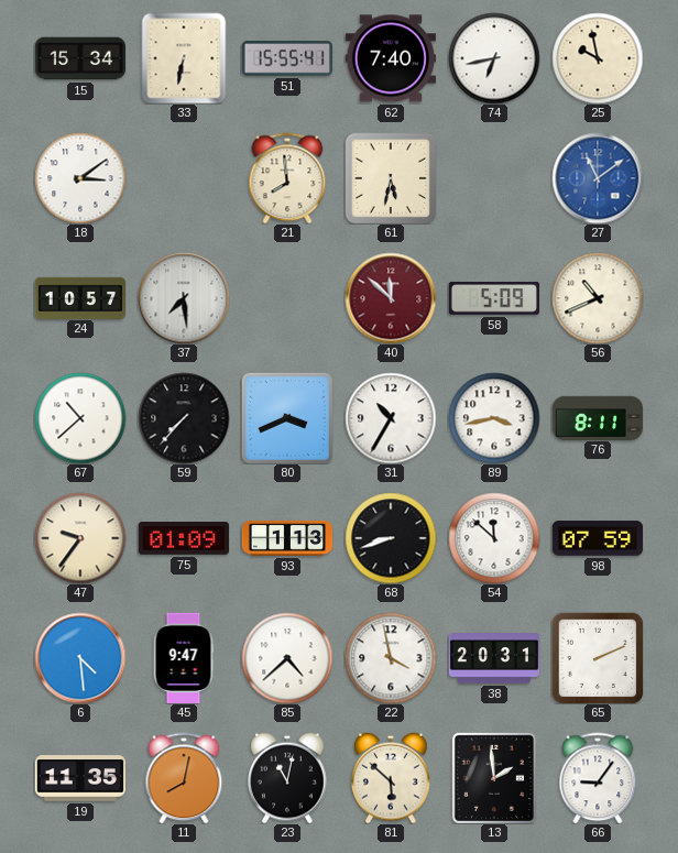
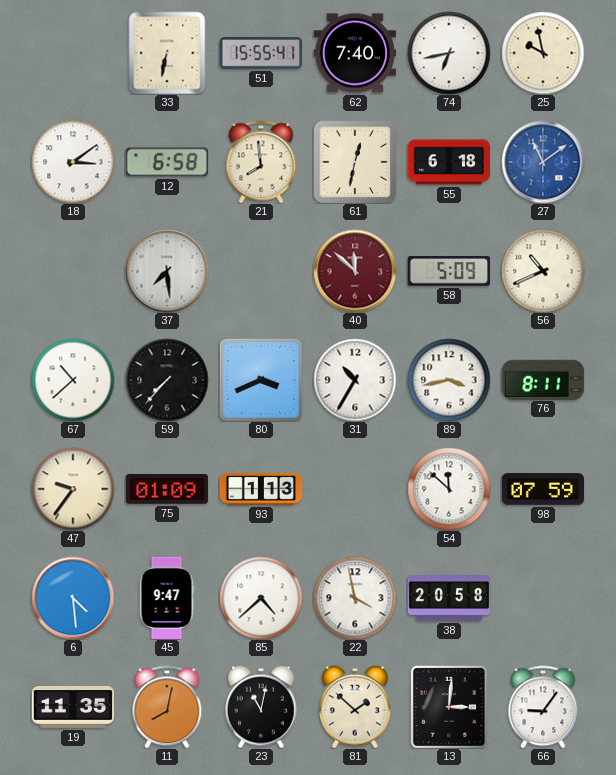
15: 15:34 -> none (79, 58)
12: none -> 6:58 (167, 162)
61: 5:32 -> 12:32 (355, 162)
55: none -> 6:18 (448, 162)
24: 10:57 -> none (79, 297)
68: 8:42 -> none (391, 538)
38: 20:31 -> 20:58 (448, 599)
65: 2:11 -> none (598, 658)
81: 5:52 -> 1:52 (355, 707)
13: 1:59 -> 3:01 (449, 707)
